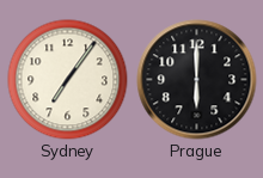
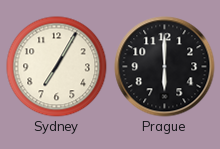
Sydney: 7:06 -> 7:05 (57, 67)
